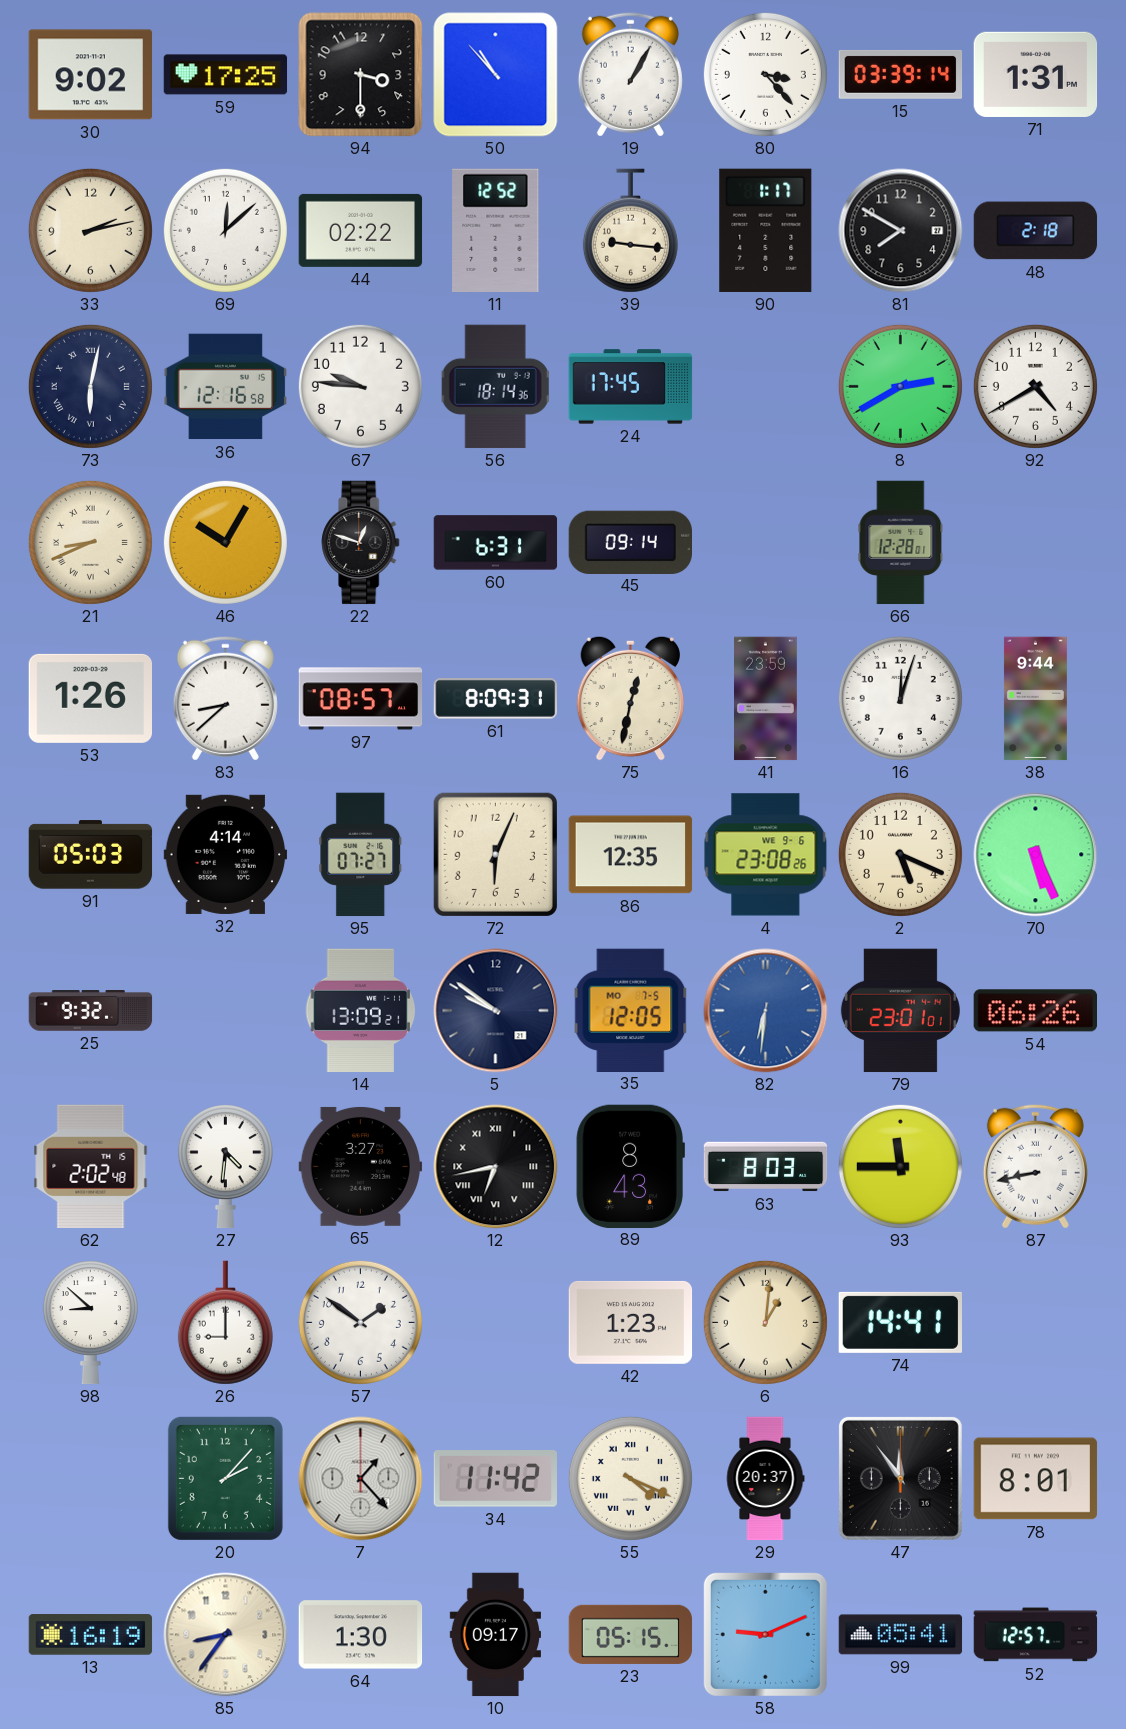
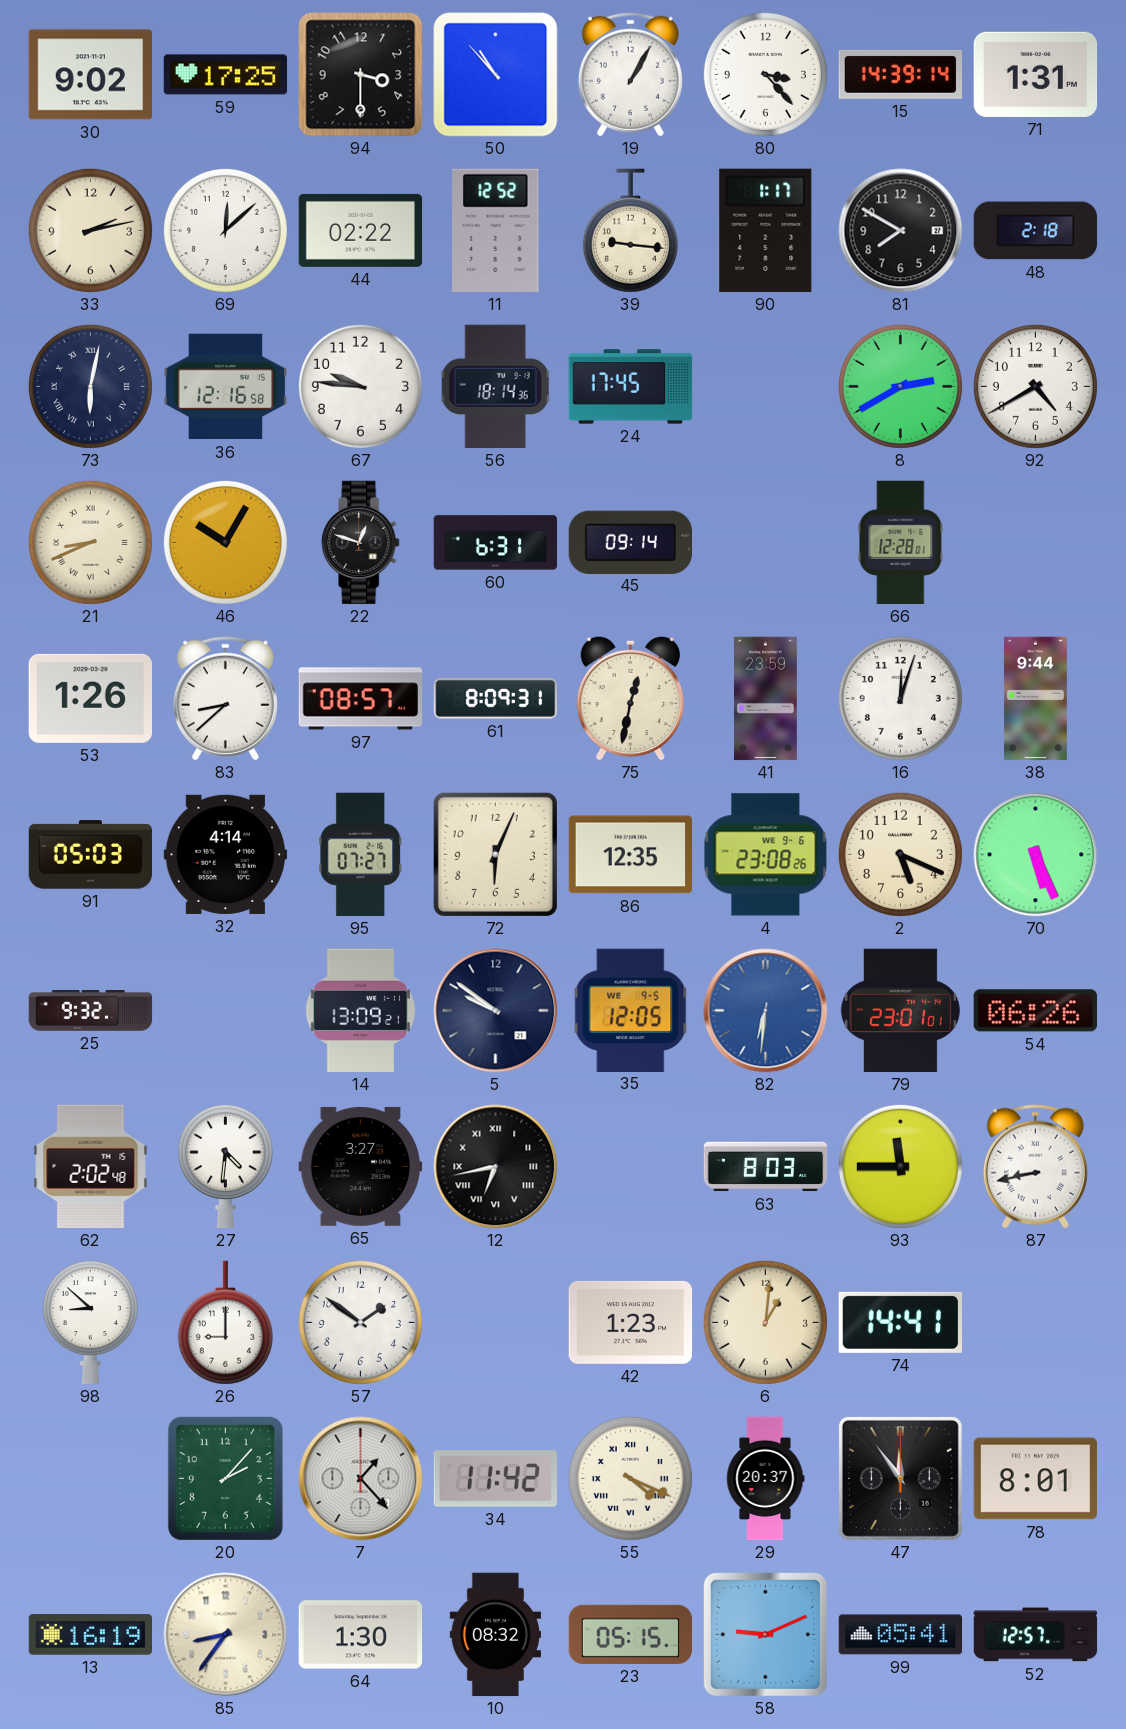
15: 03:39 -> 14:39 (901, 74)
35 date: MO 7-5 -> WE 9-5 (631, 1010)
89: 8:43 -> none (630, 1166)
10: 09:17 -> 08:32 (495, 1635)
